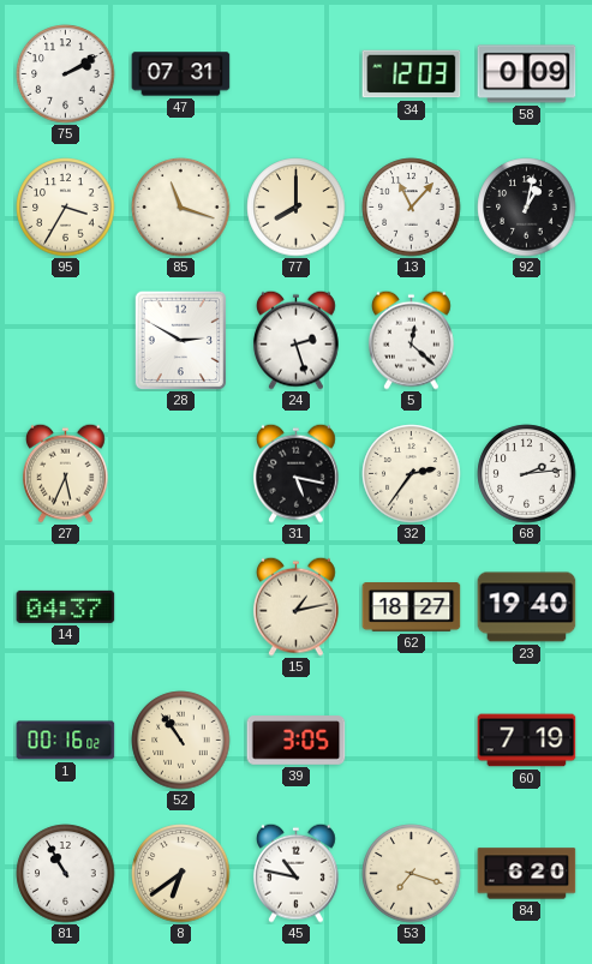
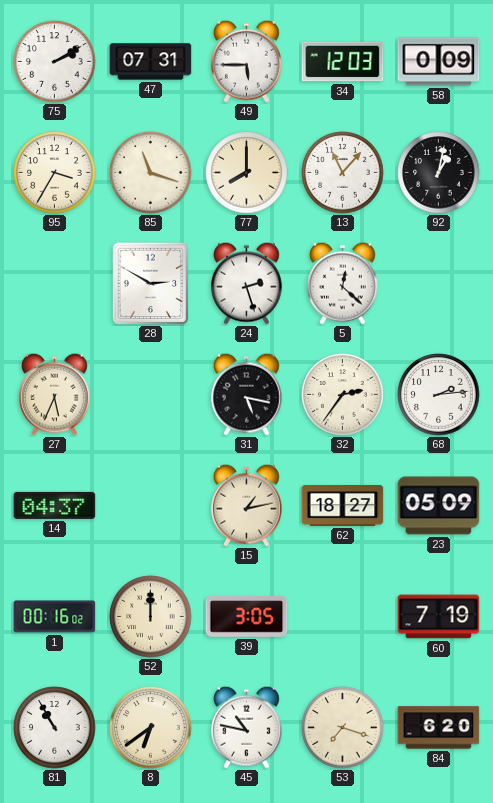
49: none -> 5:45 (246, 61)
23: 19:40 -> 05:09 (439, 506)
52: 10:54 -> 12:00 (151, 617)
